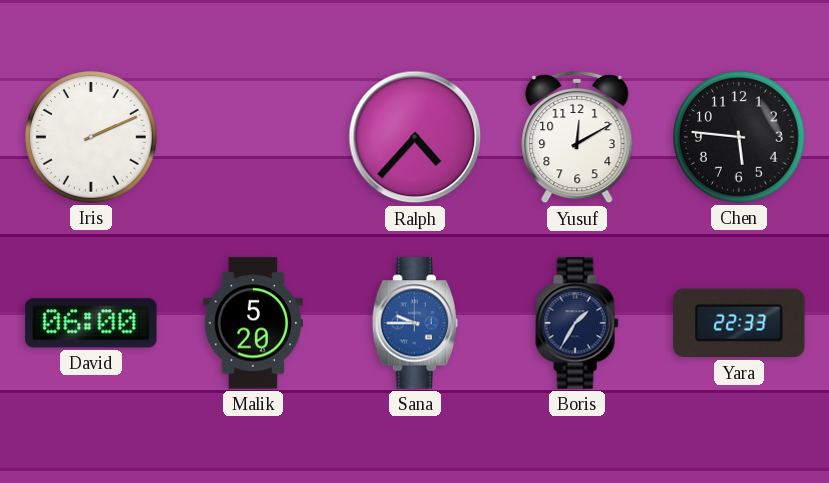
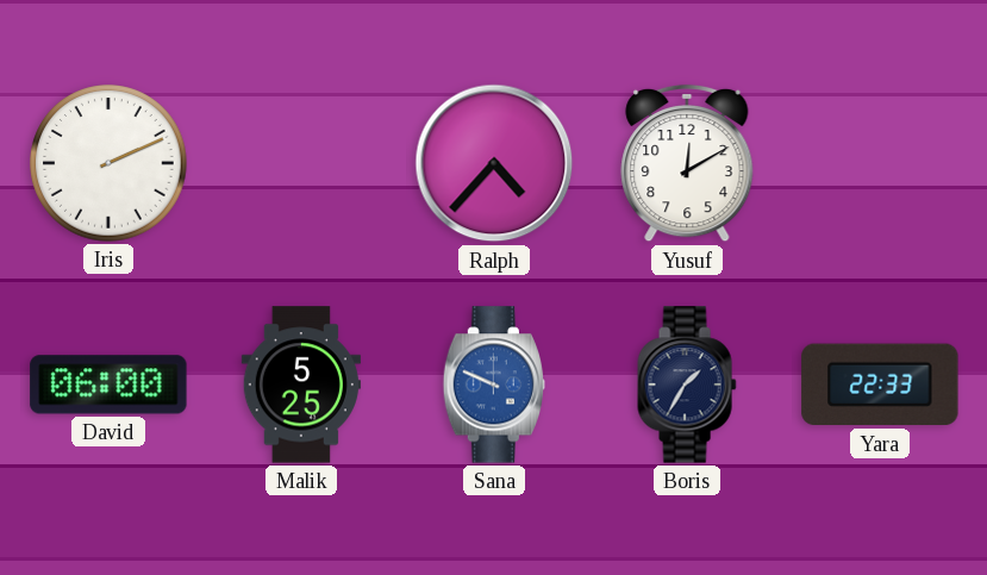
Chen: 5:46 -> none (739, 137)
Malik: 5:20 -> 5:25 (301, 385)
Sana: 9:45 -> 9:49 (493, 385)
